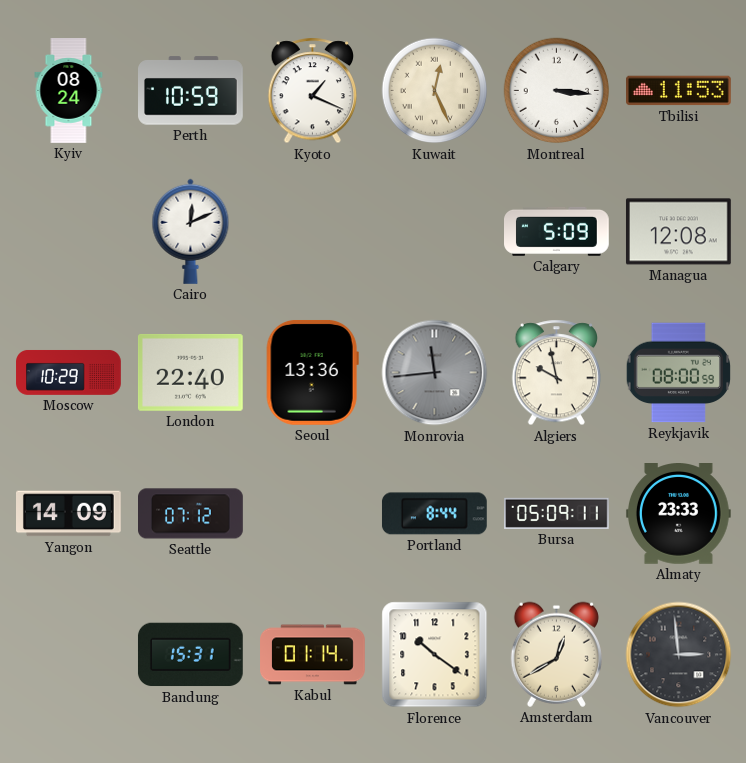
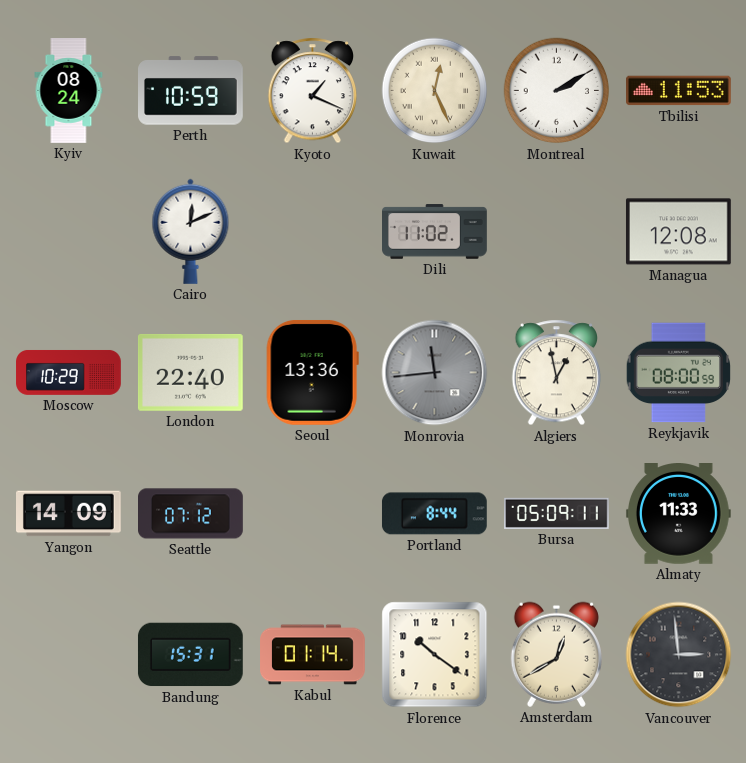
Montreal: 3:16 -> 2:10 (557, 91)
Dili: none -> 11:02 (435, 232)
Calgary: 5:09 -> none (557, 231)
Algiers: 9:58 -> 12:58 (557, 373)
Almaty: 23:33 -> 11:33 (678, 514)
